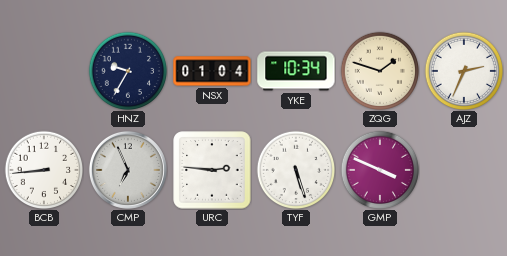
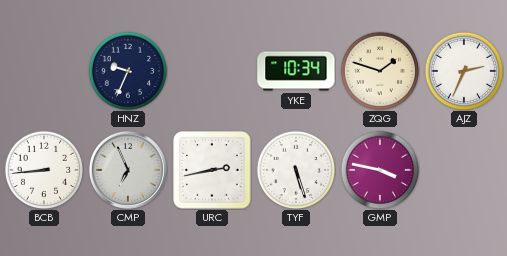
HNZ: 9:35 -> 9:34 (128, 71)
NSX: 01:04 -> none (212, 71)
URC: 2:46 -> 2:43 (212, 170)
GMP: 3:49 -> 3:47 (380, 170)
